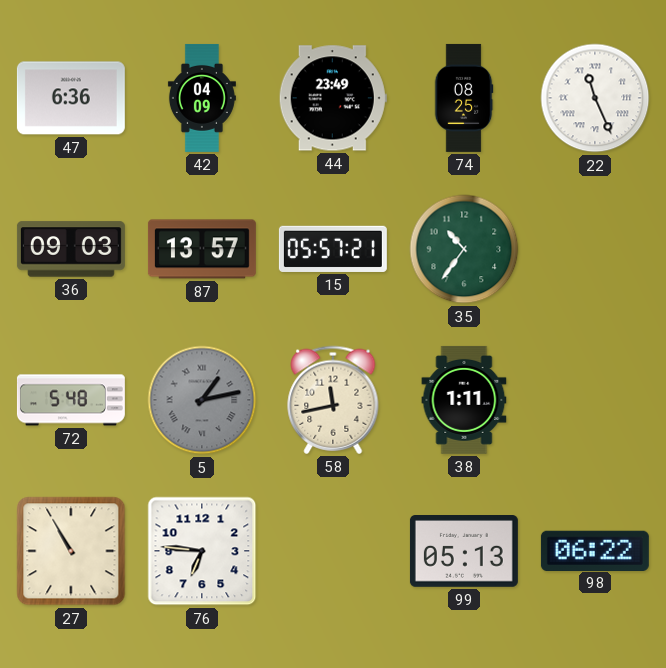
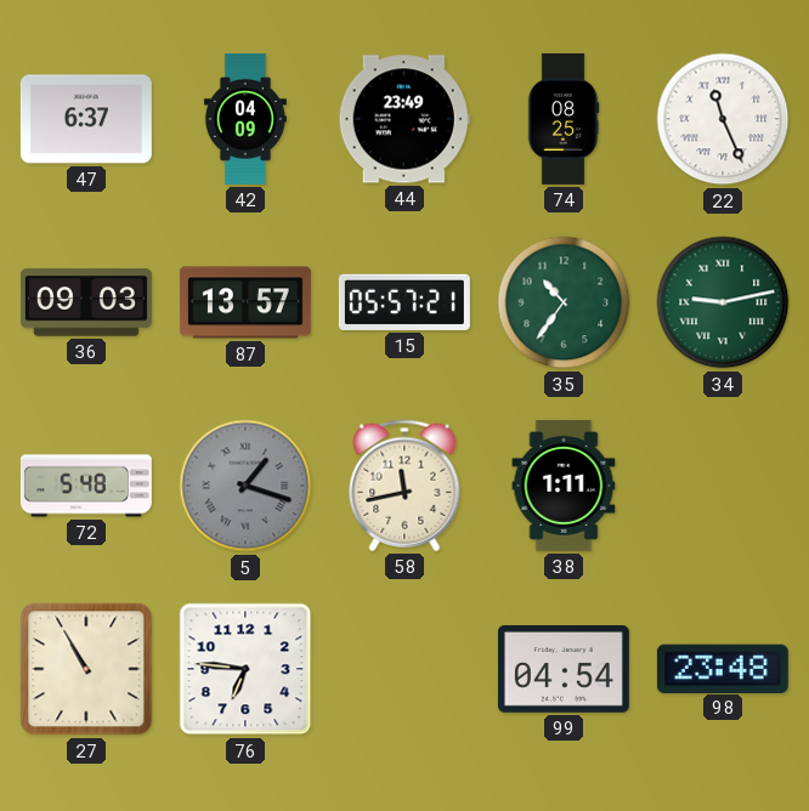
47: 6:36 -> 6:37 (86, 119)
34: none -> 9:13 (723, 302)
5: 1:13 -> 1:18 (245, 486)
99: 05:13 -> 04:54 (564, 670)
98: 06:22 -> 23:48 (723, 668)
